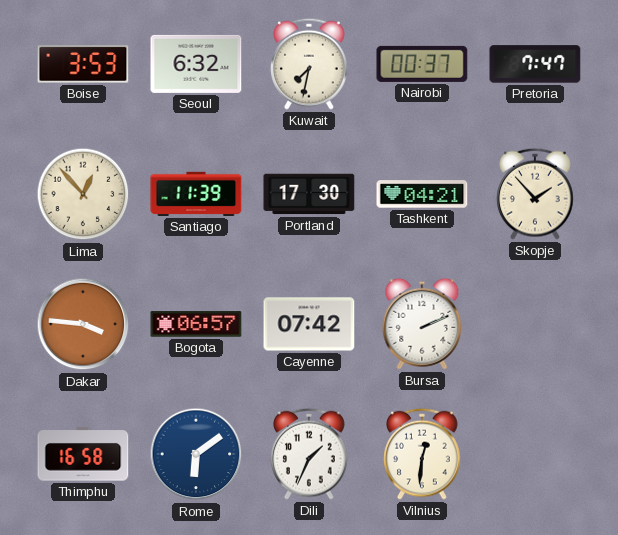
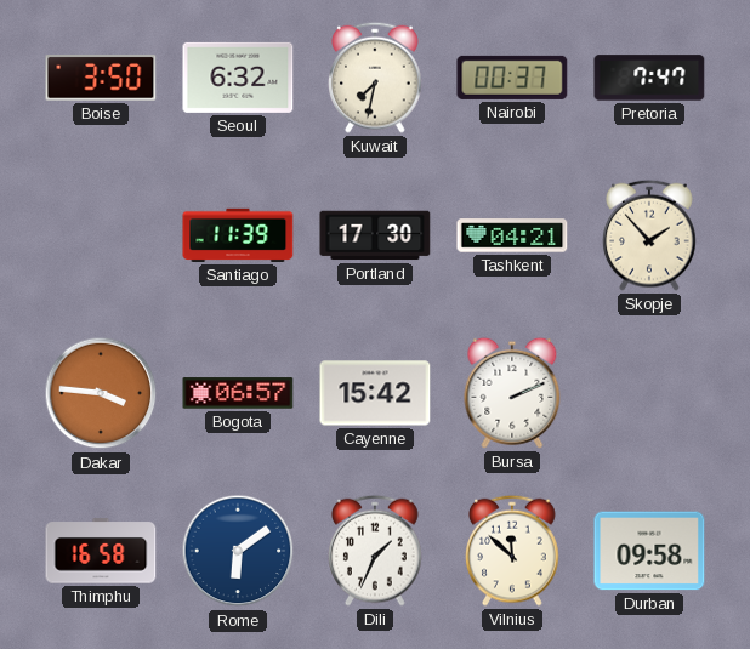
Boise: 3:53 -> 3:50 (101, 78)
Lima: 12:53 -> none (83, 194)
Cayenne: 07:42 -> 15:42 (375, 393)
Vilnius: 12:31 -> 11:52 (512, 551)
Durban: none -> 09:58 (649, 551)
